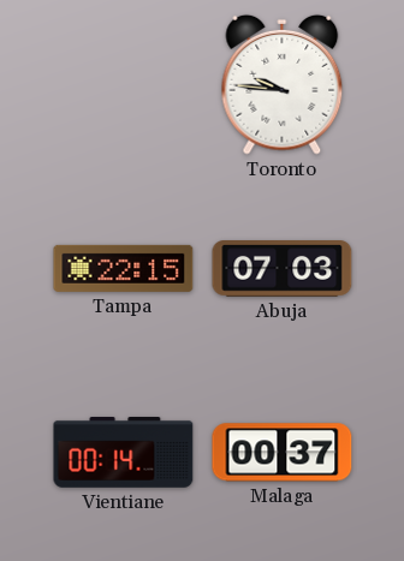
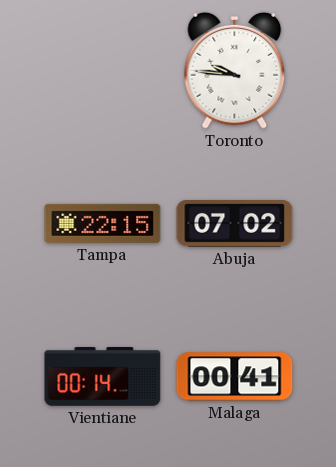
Abuja: 07:03 -> 07:02 (235, 224)
Malaga: 00:37 -> 00:41 (235, 377)
